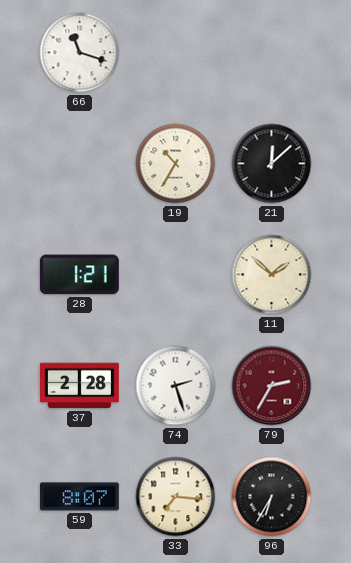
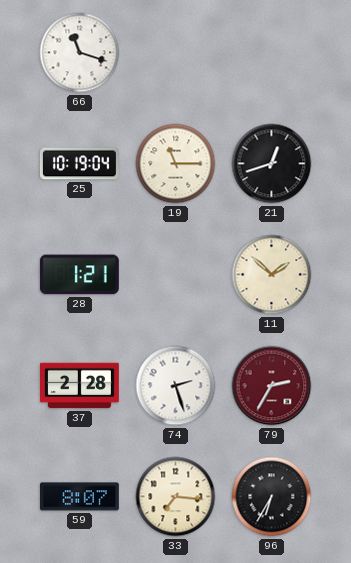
25: none -> 10:19 (79, 164)
19: 10:35 -> 11:15 (176, 164)
21: 12:08 -> 12:42 (272, 164)
